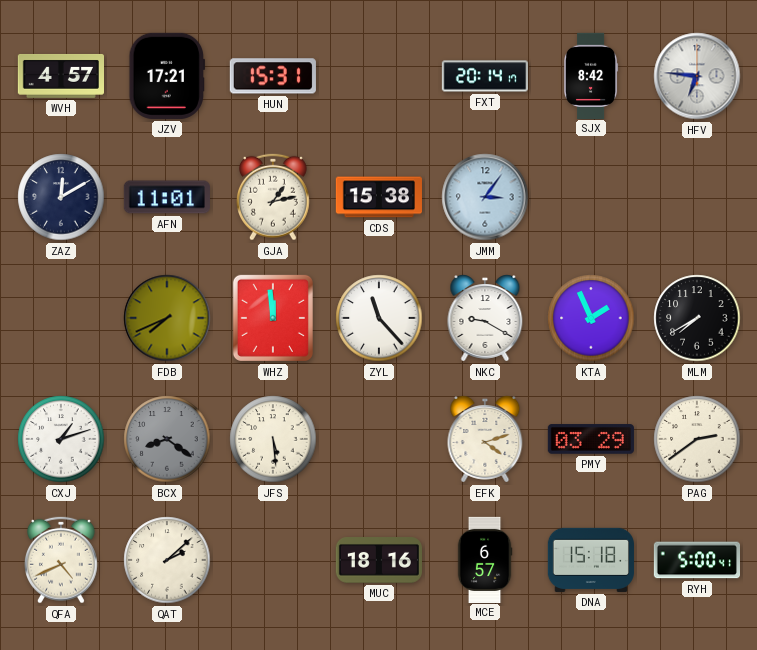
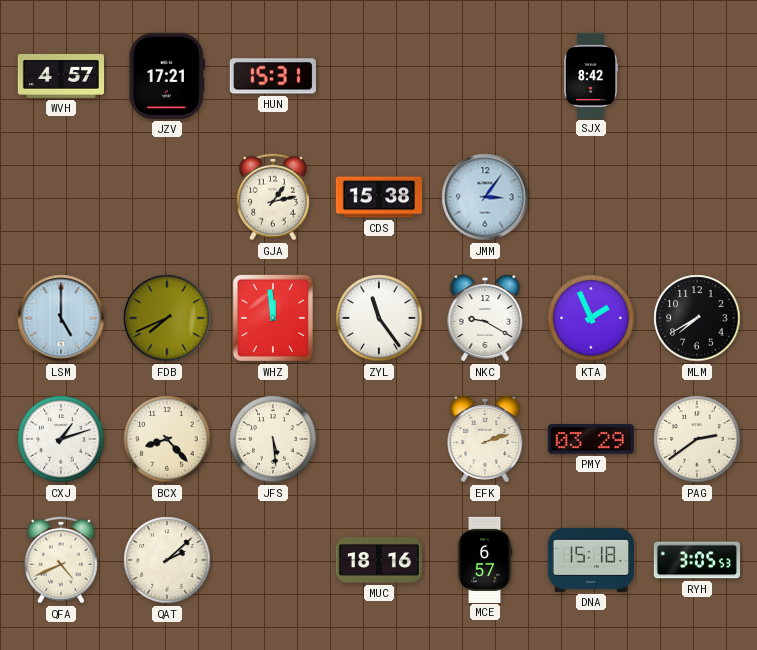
FXT: 20:14 -> none (484, 76)
HFV: 6:46 -> none (697, 76)
ZAZ: 12:10 -> none (61, 197)
AFN: 11:01 -> none (167, 197)
LSM: none -> 5:00 (61, 318)
ZYL: 11:23 -> 11:24 (379, 318)
BCX: 8:21 -> 8:23 (167, 439)
BCX dial: grey -> cream (167, 439)
EFK: 4:12 -> 2:12 (485, 439)
RYH: 5:00 -> 3:05 (696, 560)
